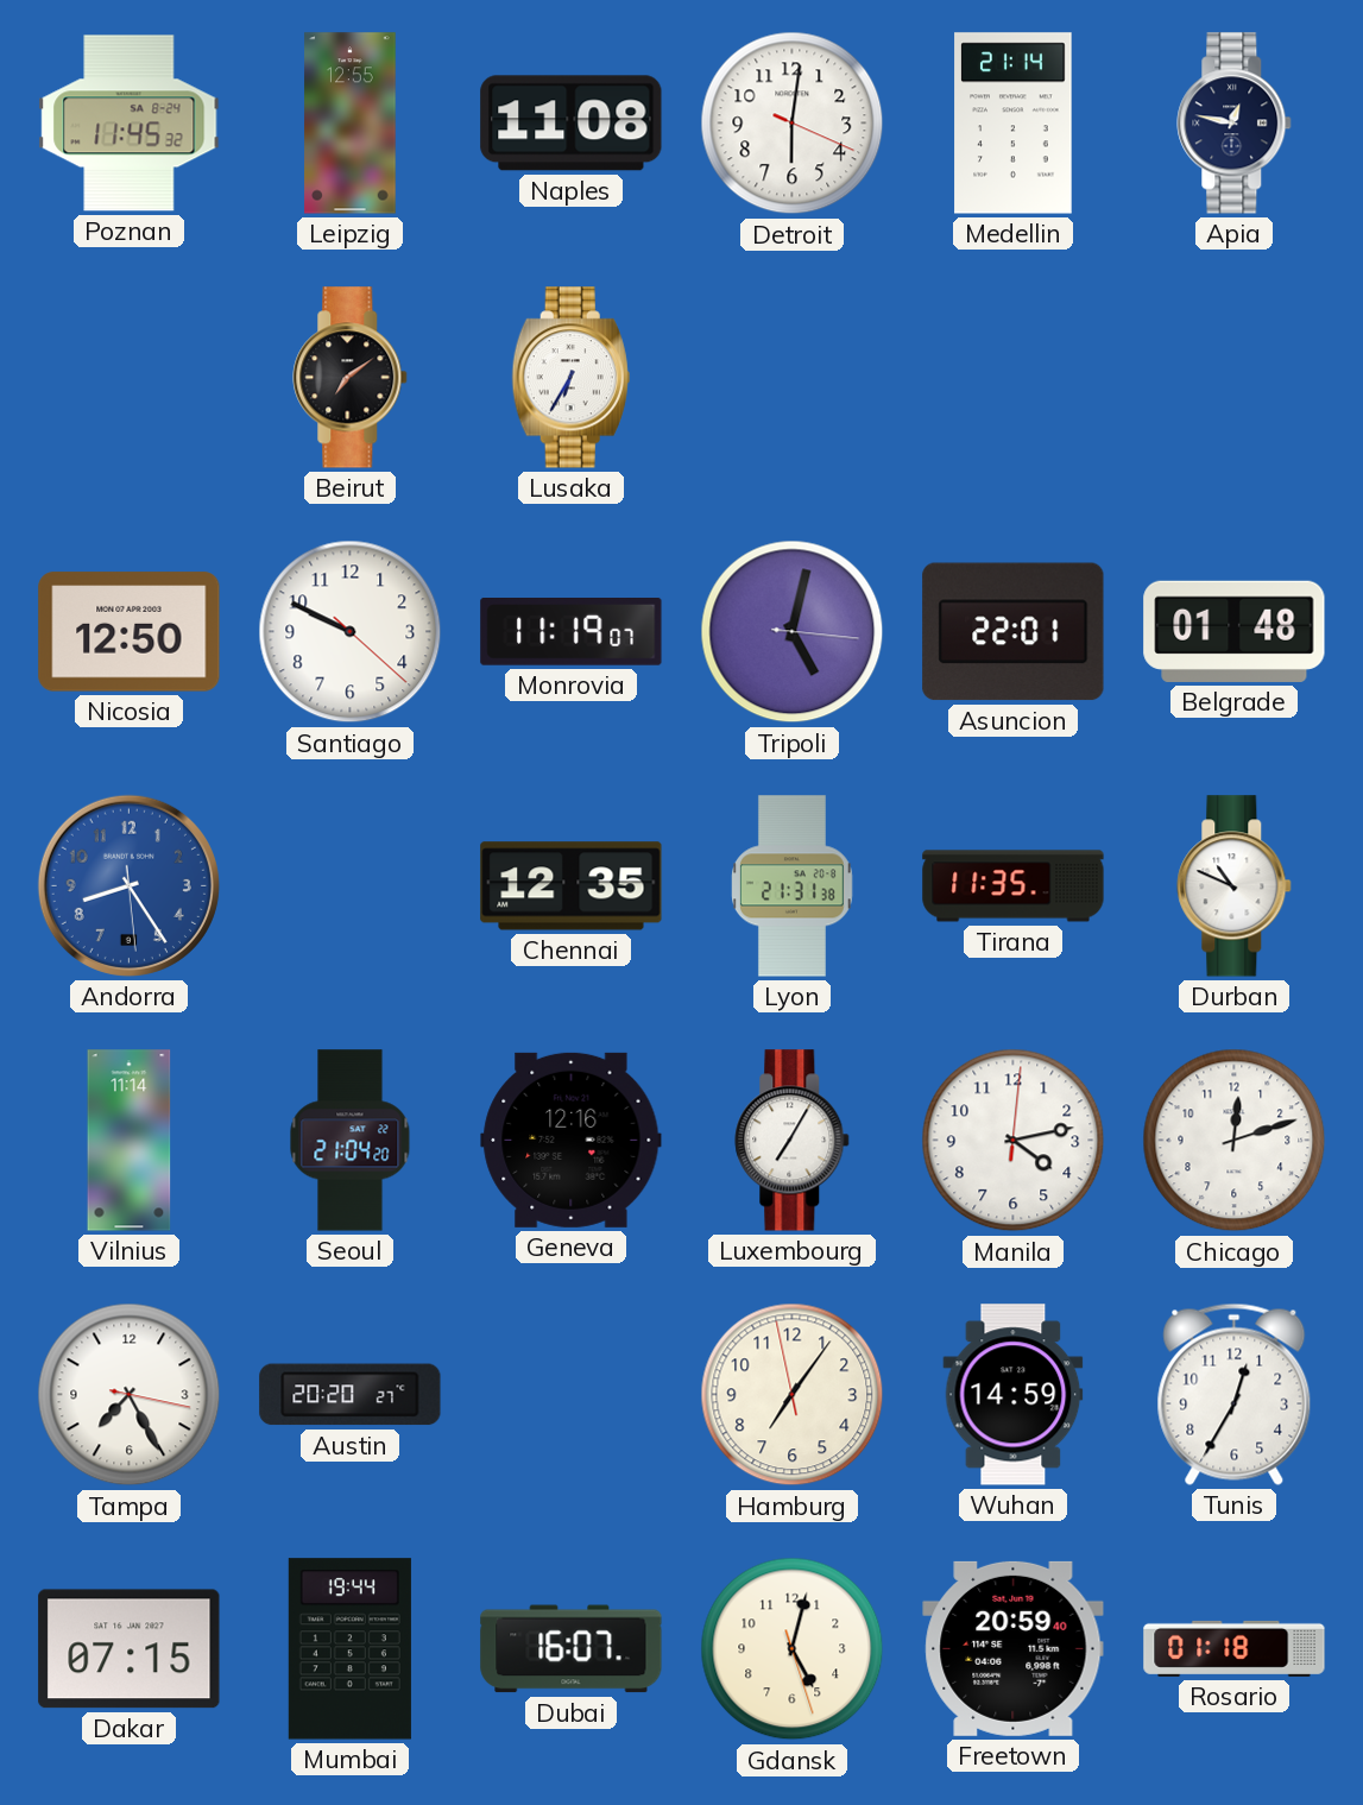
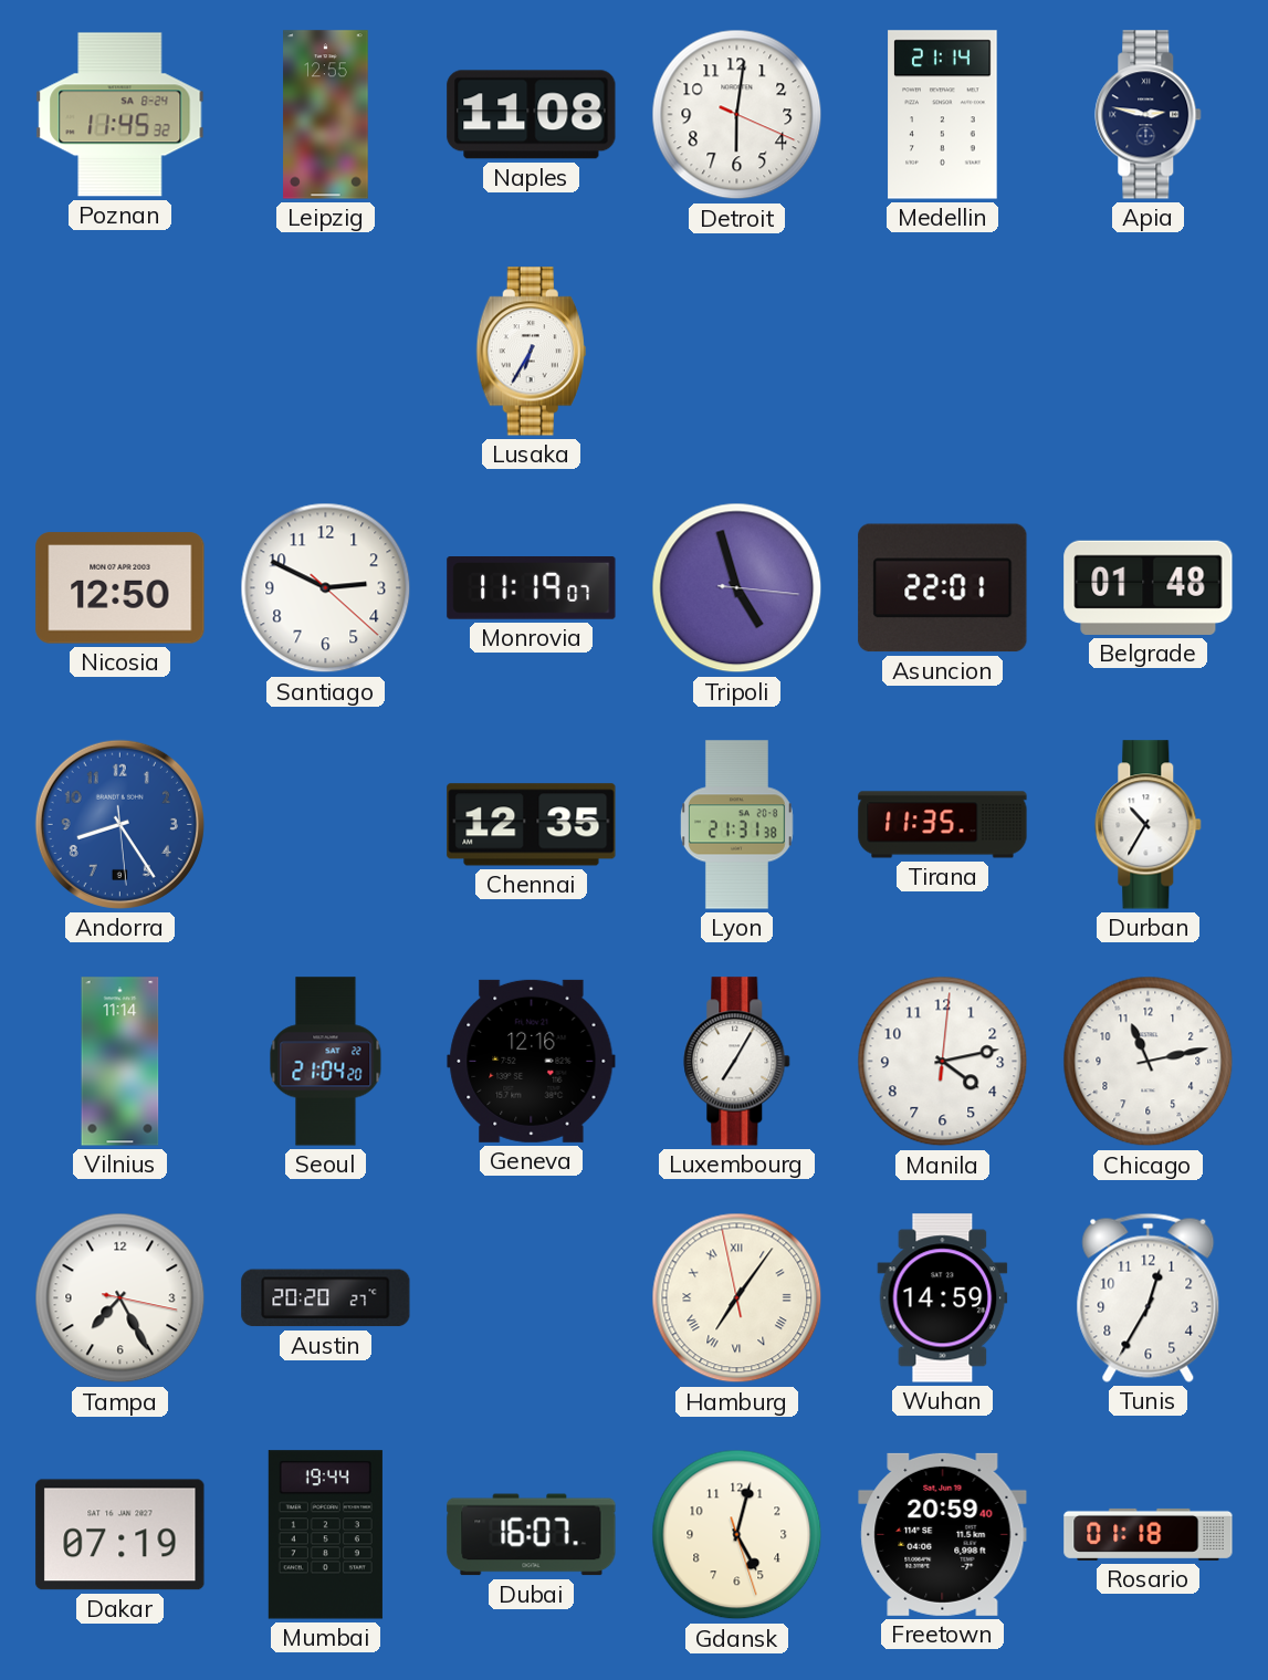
Apia: 12:47 -> 2:47 (1149, 115)
Beirut: 7:09 -> none (351, 378)
Santiago: 9:49 -> 2:49 (326, 588)
Tripoli: 5:02 -> 4:57 (737, 588)
Durban: 10:49 -> 10:35 (1149, 825)
Chicago: 12:12 -> 11:13 (1149, 1062)
Hamburg numerals: Arabic -> Roman (737, 1298)
Dakar: 07:15 -> 07:19 (120, 1535)
